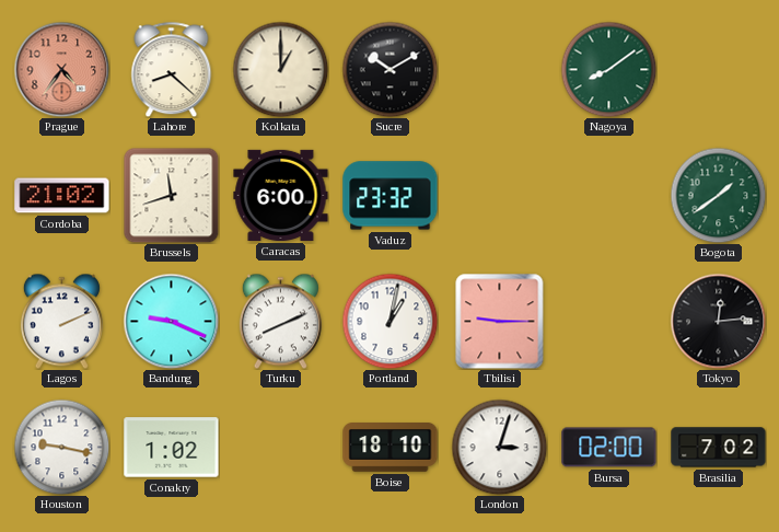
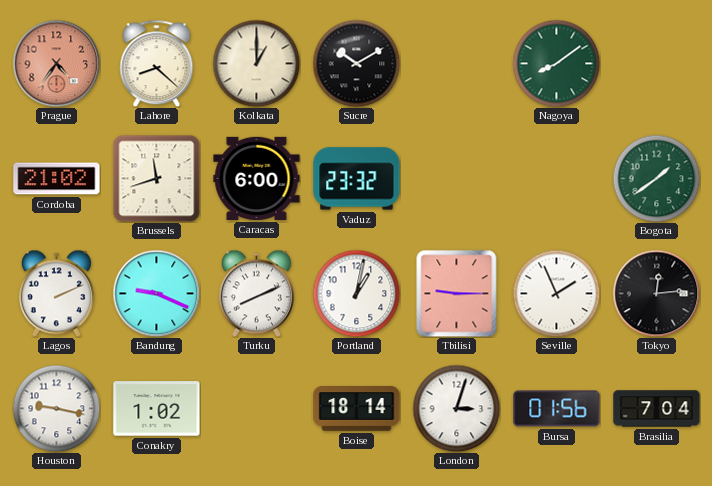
Seville: none -> 1:56 (556, 293)
Boise: 18:10 -> 18:14 (357, 409)
Bursa: 02:00 -> 01:56 (557, 409)
Brasilia: 7:02 -> 7:04 (657, 409)
